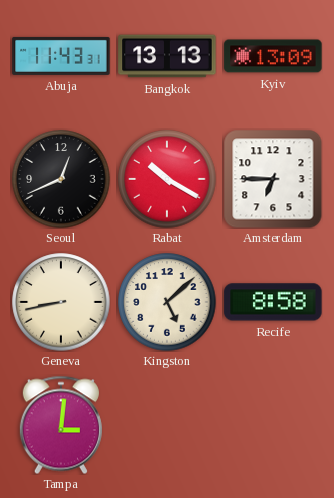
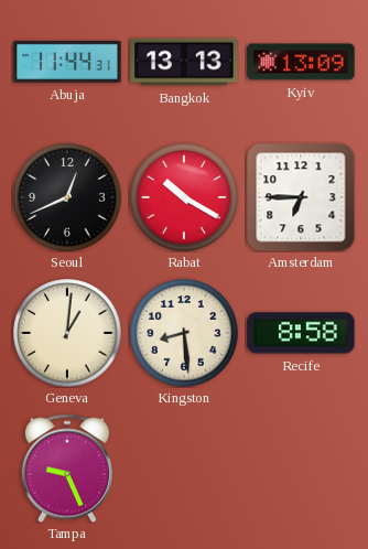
Abuja: 11:43 -> 11:44 (67, 62)
Geneva: 8:43 -> 1:01 (67, 333)
Kingston: 5:08 -> 8:29 (184, 333)
Tampa: 3:01 -> 9:26 (67, 469)
